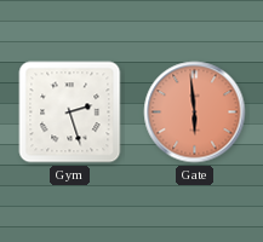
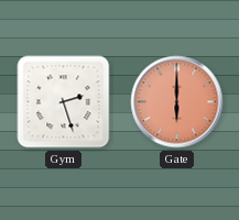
Gate: 5:59 -> 6:00 (177, 102)
